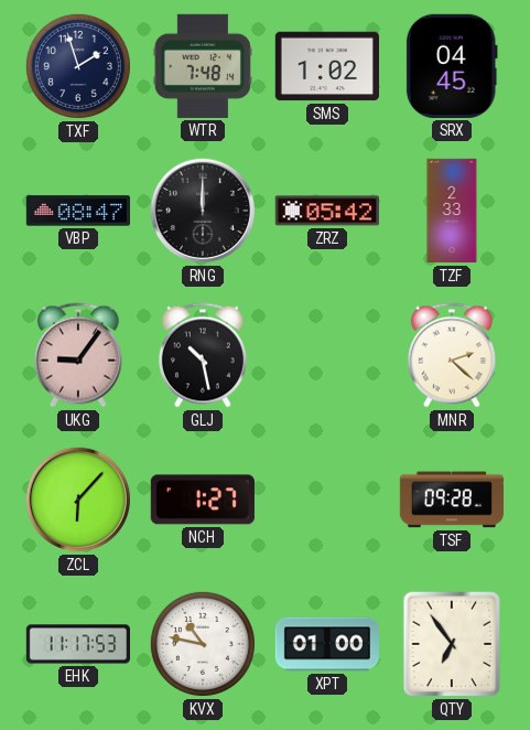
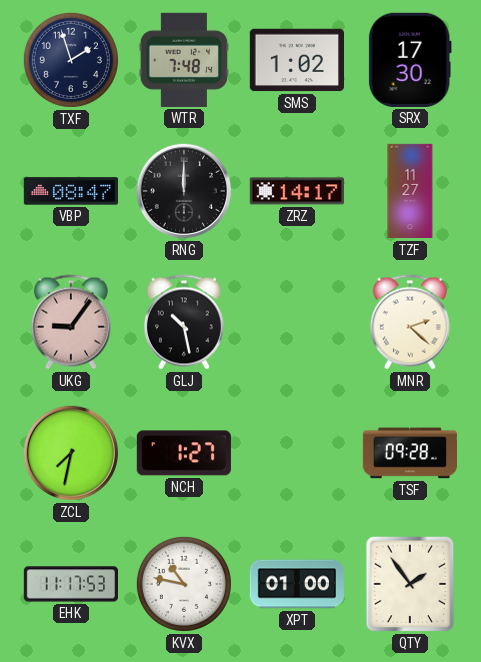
SRX: 04:45 -> 17:30 (410, 60)
ZRZ: 05:42 -> 14:17 (297, 191)
TZF: 2:33 -> 11:27 (410, 191)
ZCL: 6:07 -> 7:32 (71, 453)
QTY: 6:54 -> 1:54 (410, 584)
